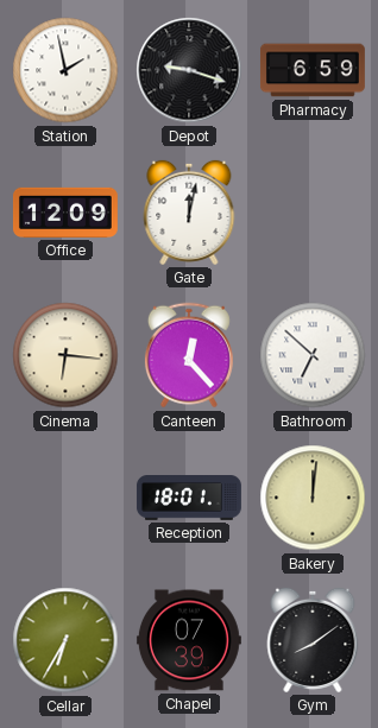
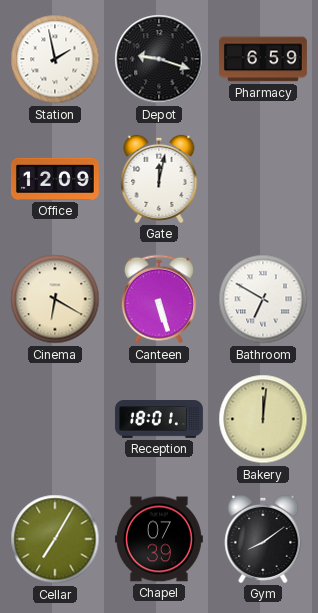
Cinema: 6:16 -> 6:20 (55, 299)
Canteen: 12:23 -> 5:27 (159, 299)
Bathroom: 6:52 -> 6:50 (263, 299)
Cellar: 6:35 -> 7:05 (55, 539)
